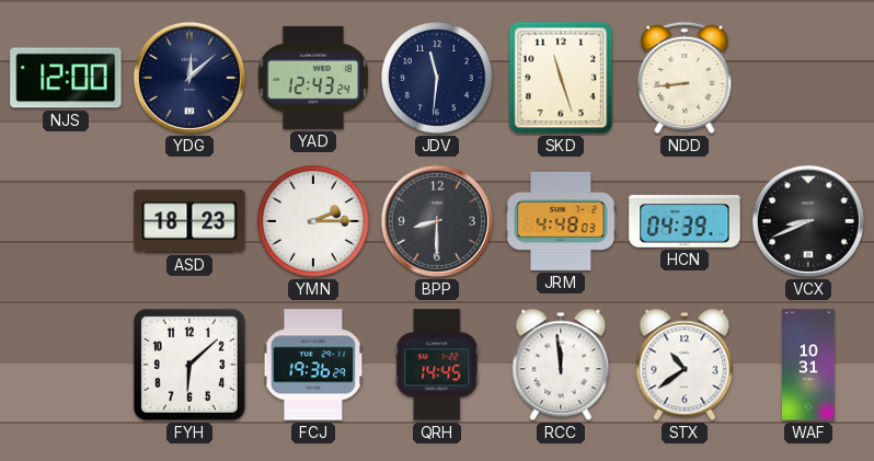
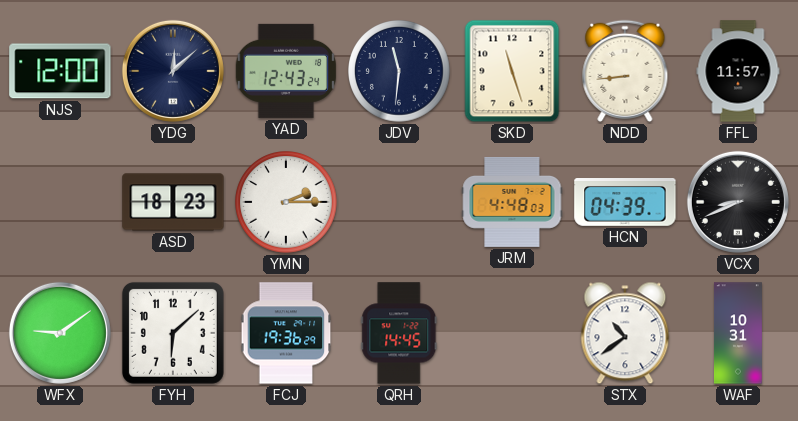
FFL: none -> 11:57 (738, 71)
BPP: 8:30 -> none (437, 221)
WFX: none -> 9:09 (60, 333)
RCC: 11:59 -> none (561, 365)
